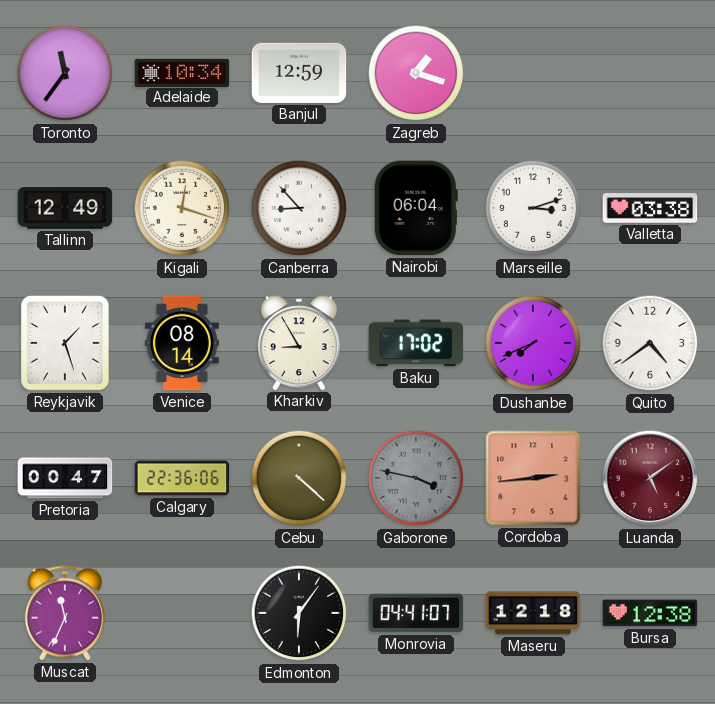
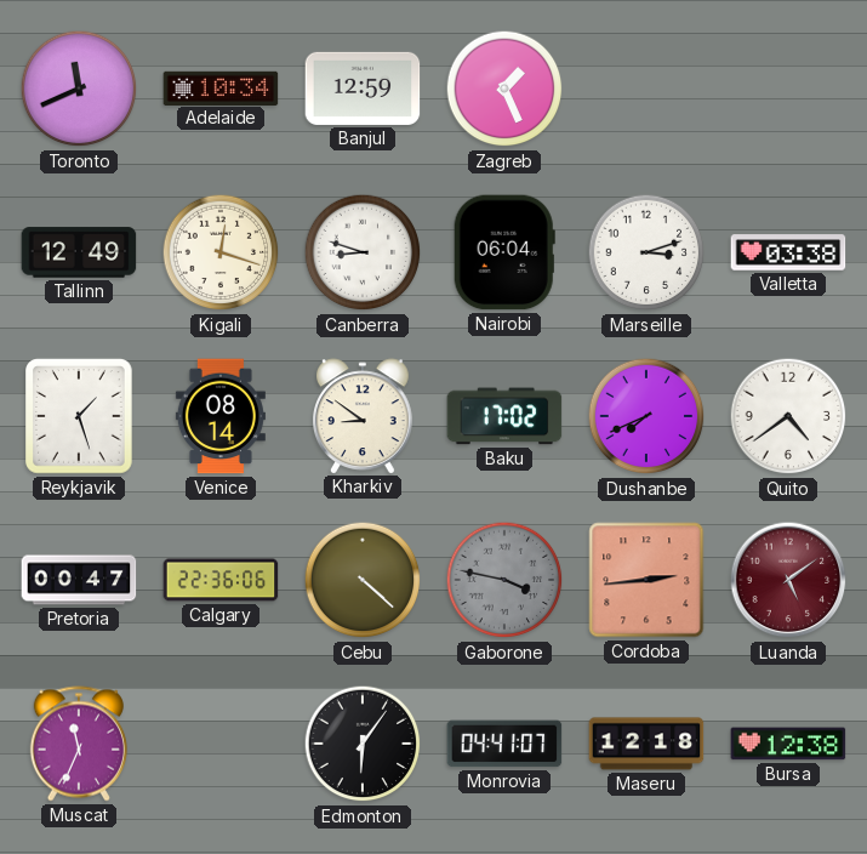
Toronto: 11:36 -> 11:41 (79, 89)
Zagreb: 1:18 -> 1:26 (504, 89)
Canberra: 8:53 -> 8:48 (363, 252)
Kharkiv: 8:55 -> 8:51 (364, 416)
